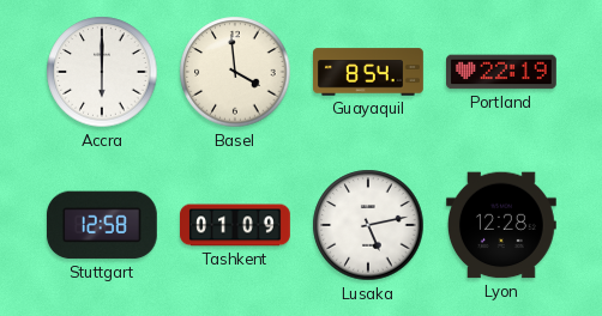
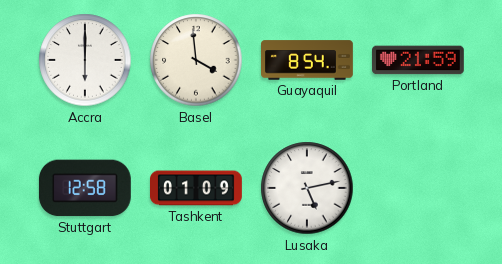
Portland: 22:19 -> 21:59 (419, 60)
Lyon: 12:28 -> none (501, 225)
